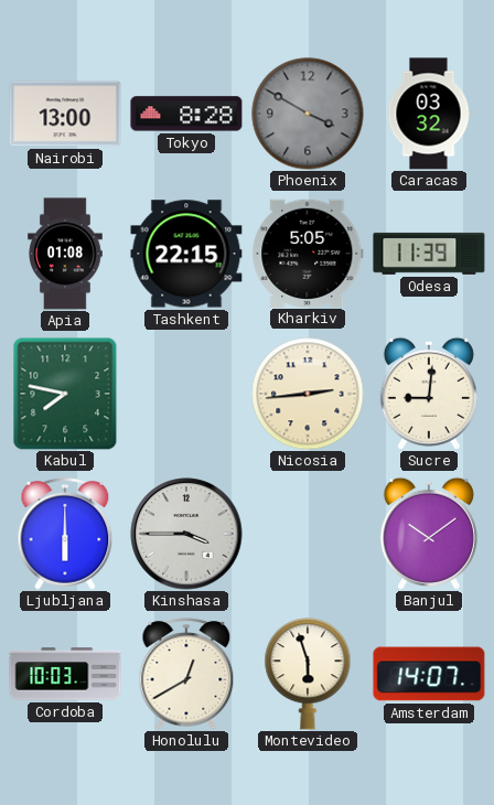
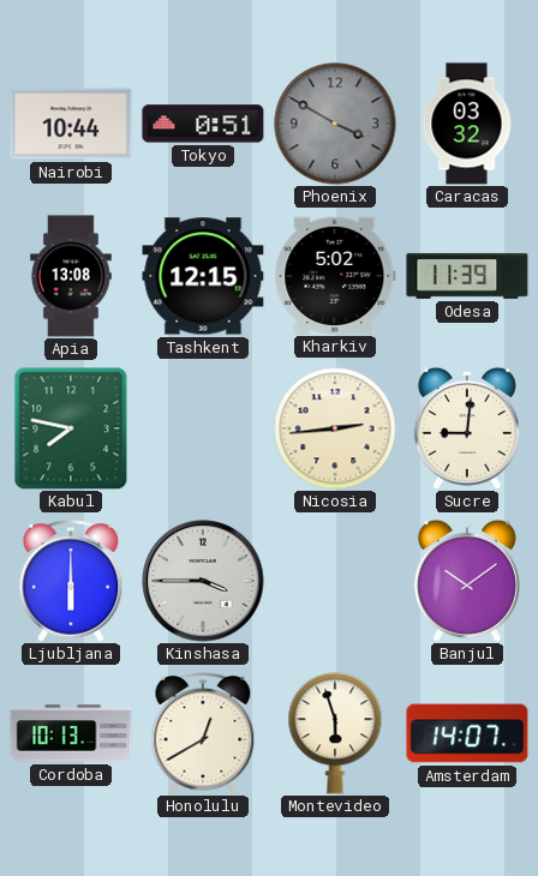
Nairobi: 13:00 -> 10:44 (71, 124)
Tokyo: 8:28 -> 0:51 (203, 124)
Apia: 01:08 -> 13:08 (71, 276)
Tashkent: 22:15 -> 12:15 (203, 276)
Kharkiv: 5:05 -> 5:02 (335, 275)
Cordoba: 10:03 -> 10:13 (71, 733)
